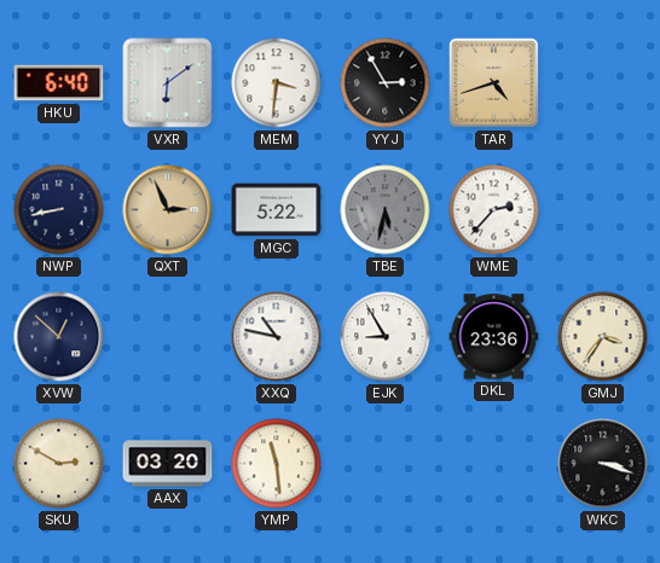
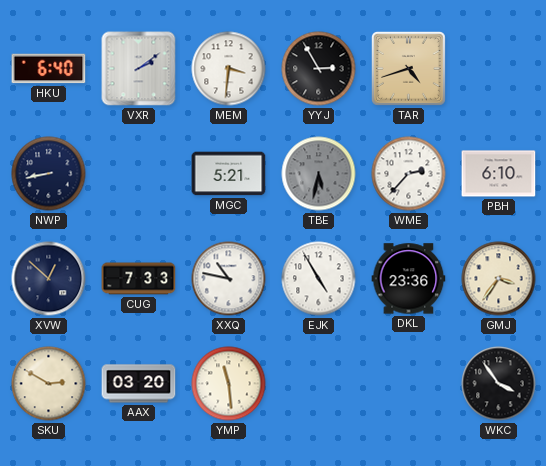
VXR: 6:09 -> 2:09 (139, 69)
QXT: 2:56 -> none (168, 210)
MGC: 5:22 -> 5:21 (229, 174)
PBH: none -> 6:10 (499, 174)
CUG: none -> 7:33 (139, 279)
EJK: 8:55 -> 4:55 (319, 279)
WKC: 3:18 -> 3:54 (499, 384)
